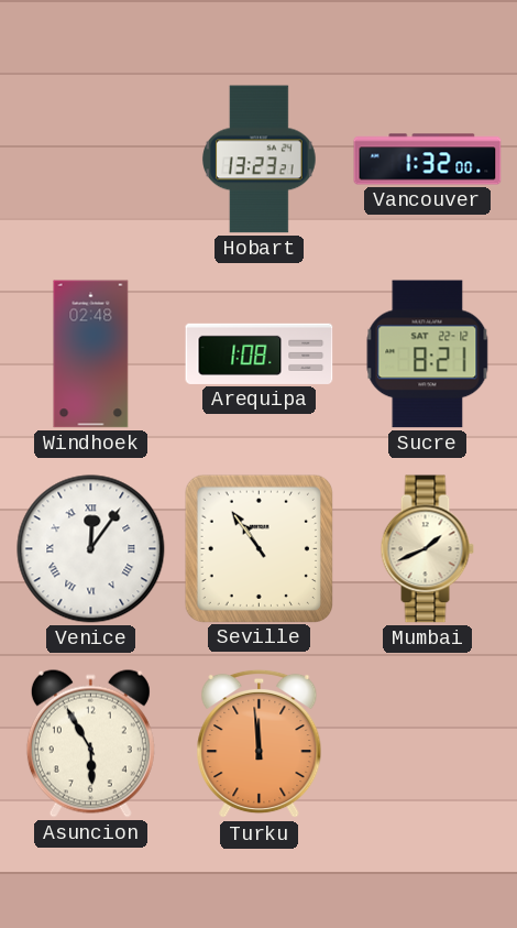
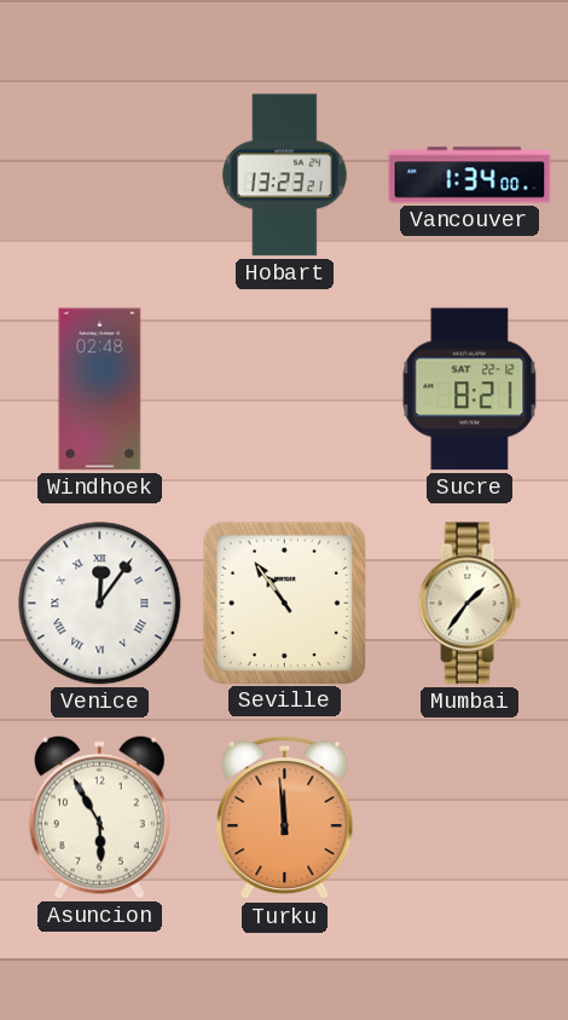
Vancouver: 1:32 -> 1:34 (470, 175)
Arequipa: 1:08 -> none (260, 353)
Mumbai: 1:41 -> 1:36 (469, 604)
